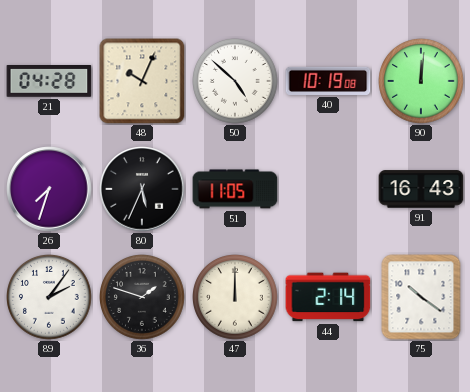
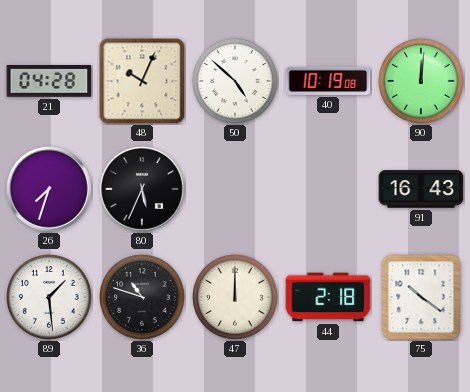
51: 11:05 -> none (235, 189)
89: 2:06 -> 1:29 (50, 298)
36: 1:48 -> 10:48 (143, 298)
44: 2:14 -> 2:18 (328, 297)
